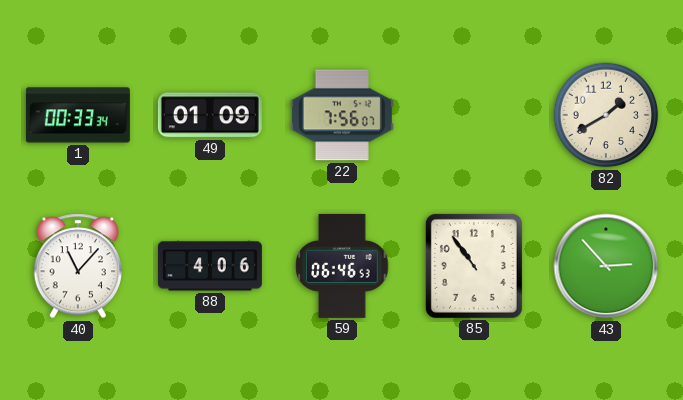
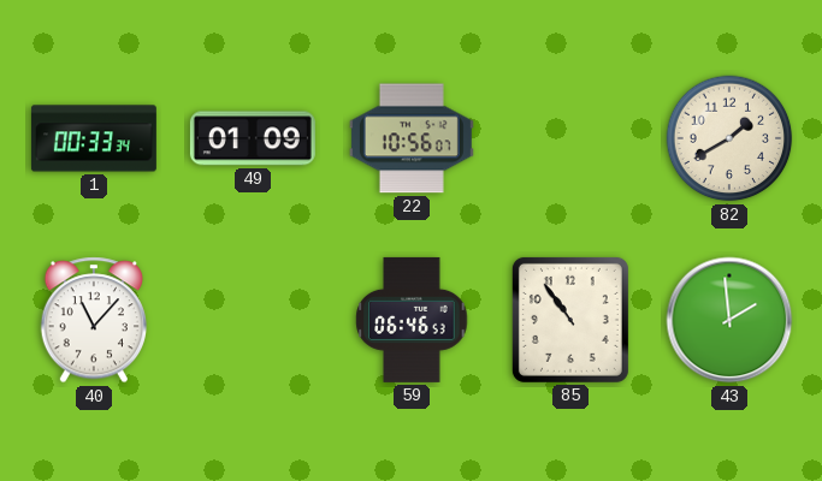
22: 7:56 -> 10:56 (412, 138)
88: 4:06 -> none (210, 266)
43: 2:53 -> 1:59 (729, 320)
